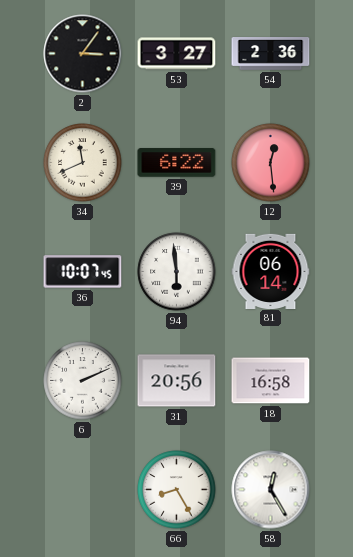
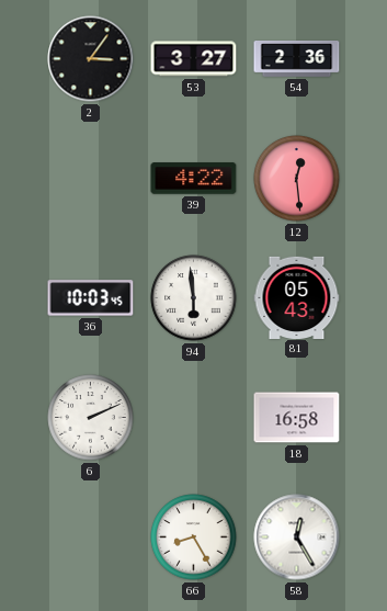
34: 11:41 -> none (83, 163)
39: 6:22 -> 4:22 (194, 179)
36: 10:07 -> 10:03 (91, 298)
81: 06:14 -> 05:43 (297, 297)
31: 20:56 -> none (177, 381)
